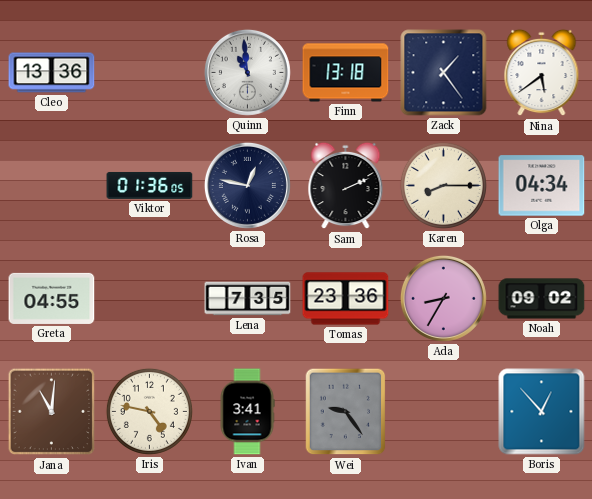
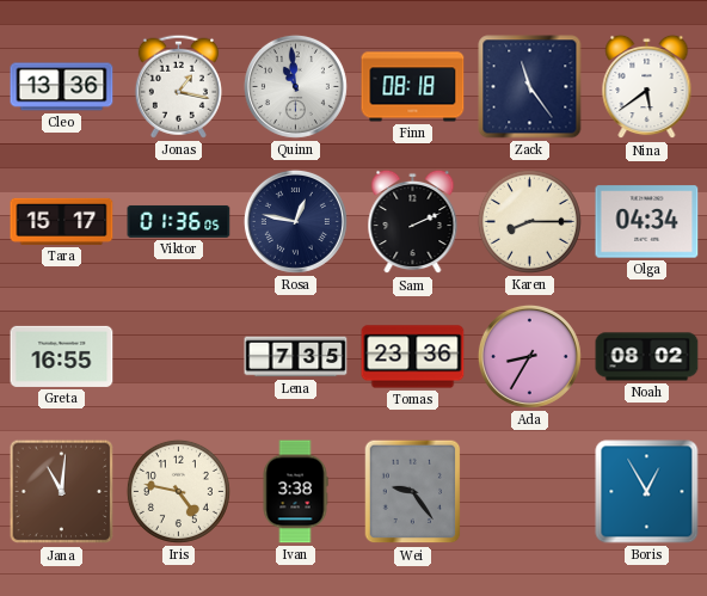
Jonas: none -> 1:17 (178, 86)
Finn: 13:18 -> 08:18 (413, 87)
Zack: 1:24 -> 11:24 (530, 87)
Tara: none -> 15:17 (62, 221)
Greta: 04:55 -> 16:55 (62, 356)
Noah: 09:02 -> 08:02 (647, 357)
Ivan: 3:41 -> 3:38 (295, 492)
Boris: 12:53 -> 12:55 (647, 492)
